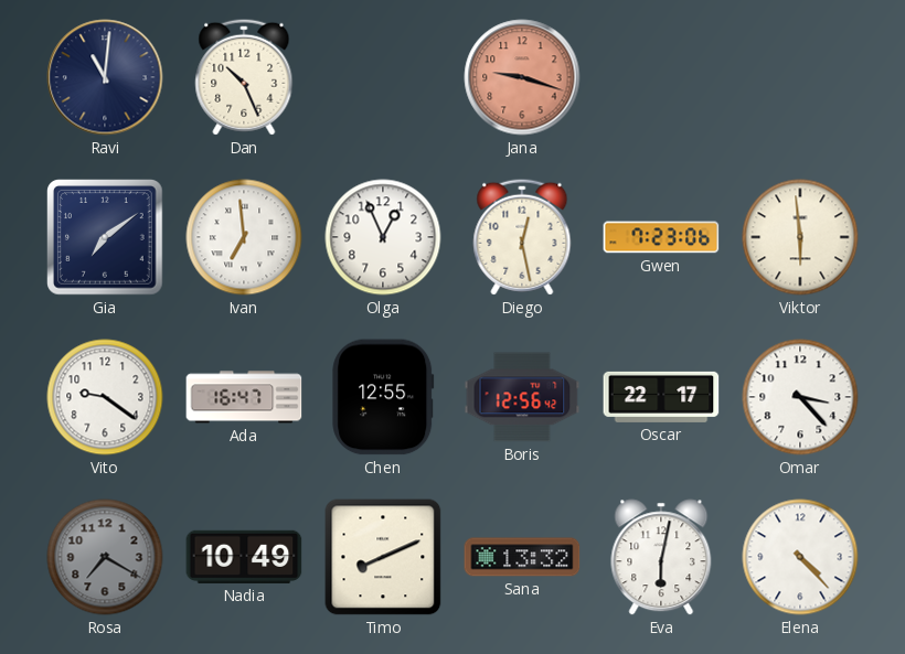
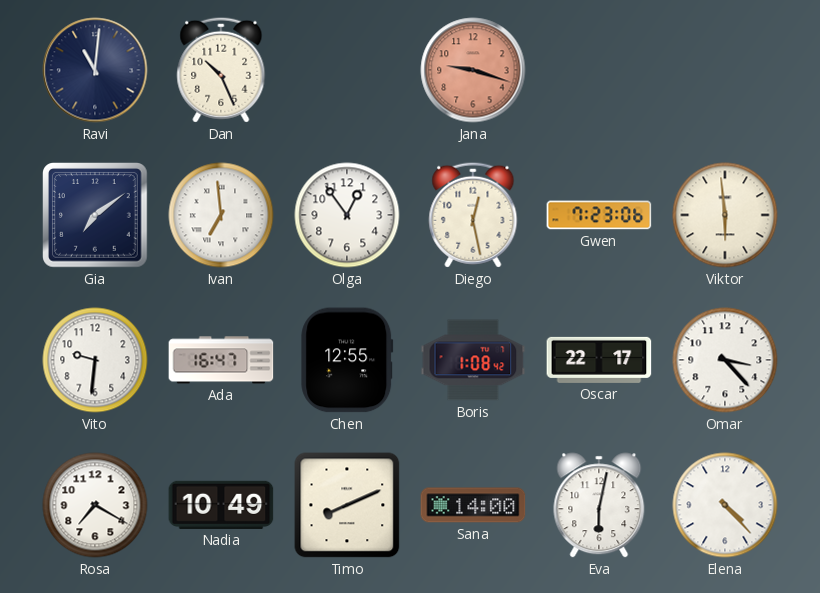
Olga: 12:56 -> 12:54 (347, 215)
Vito: 9:21 -> 9:31 (95, 360)
Boris: 12:56 -> 1:08 (473, 360)
Rosa dial: grey -> white (95, 505)
Sana: 13:32 -> 14:00 (473, 505)
